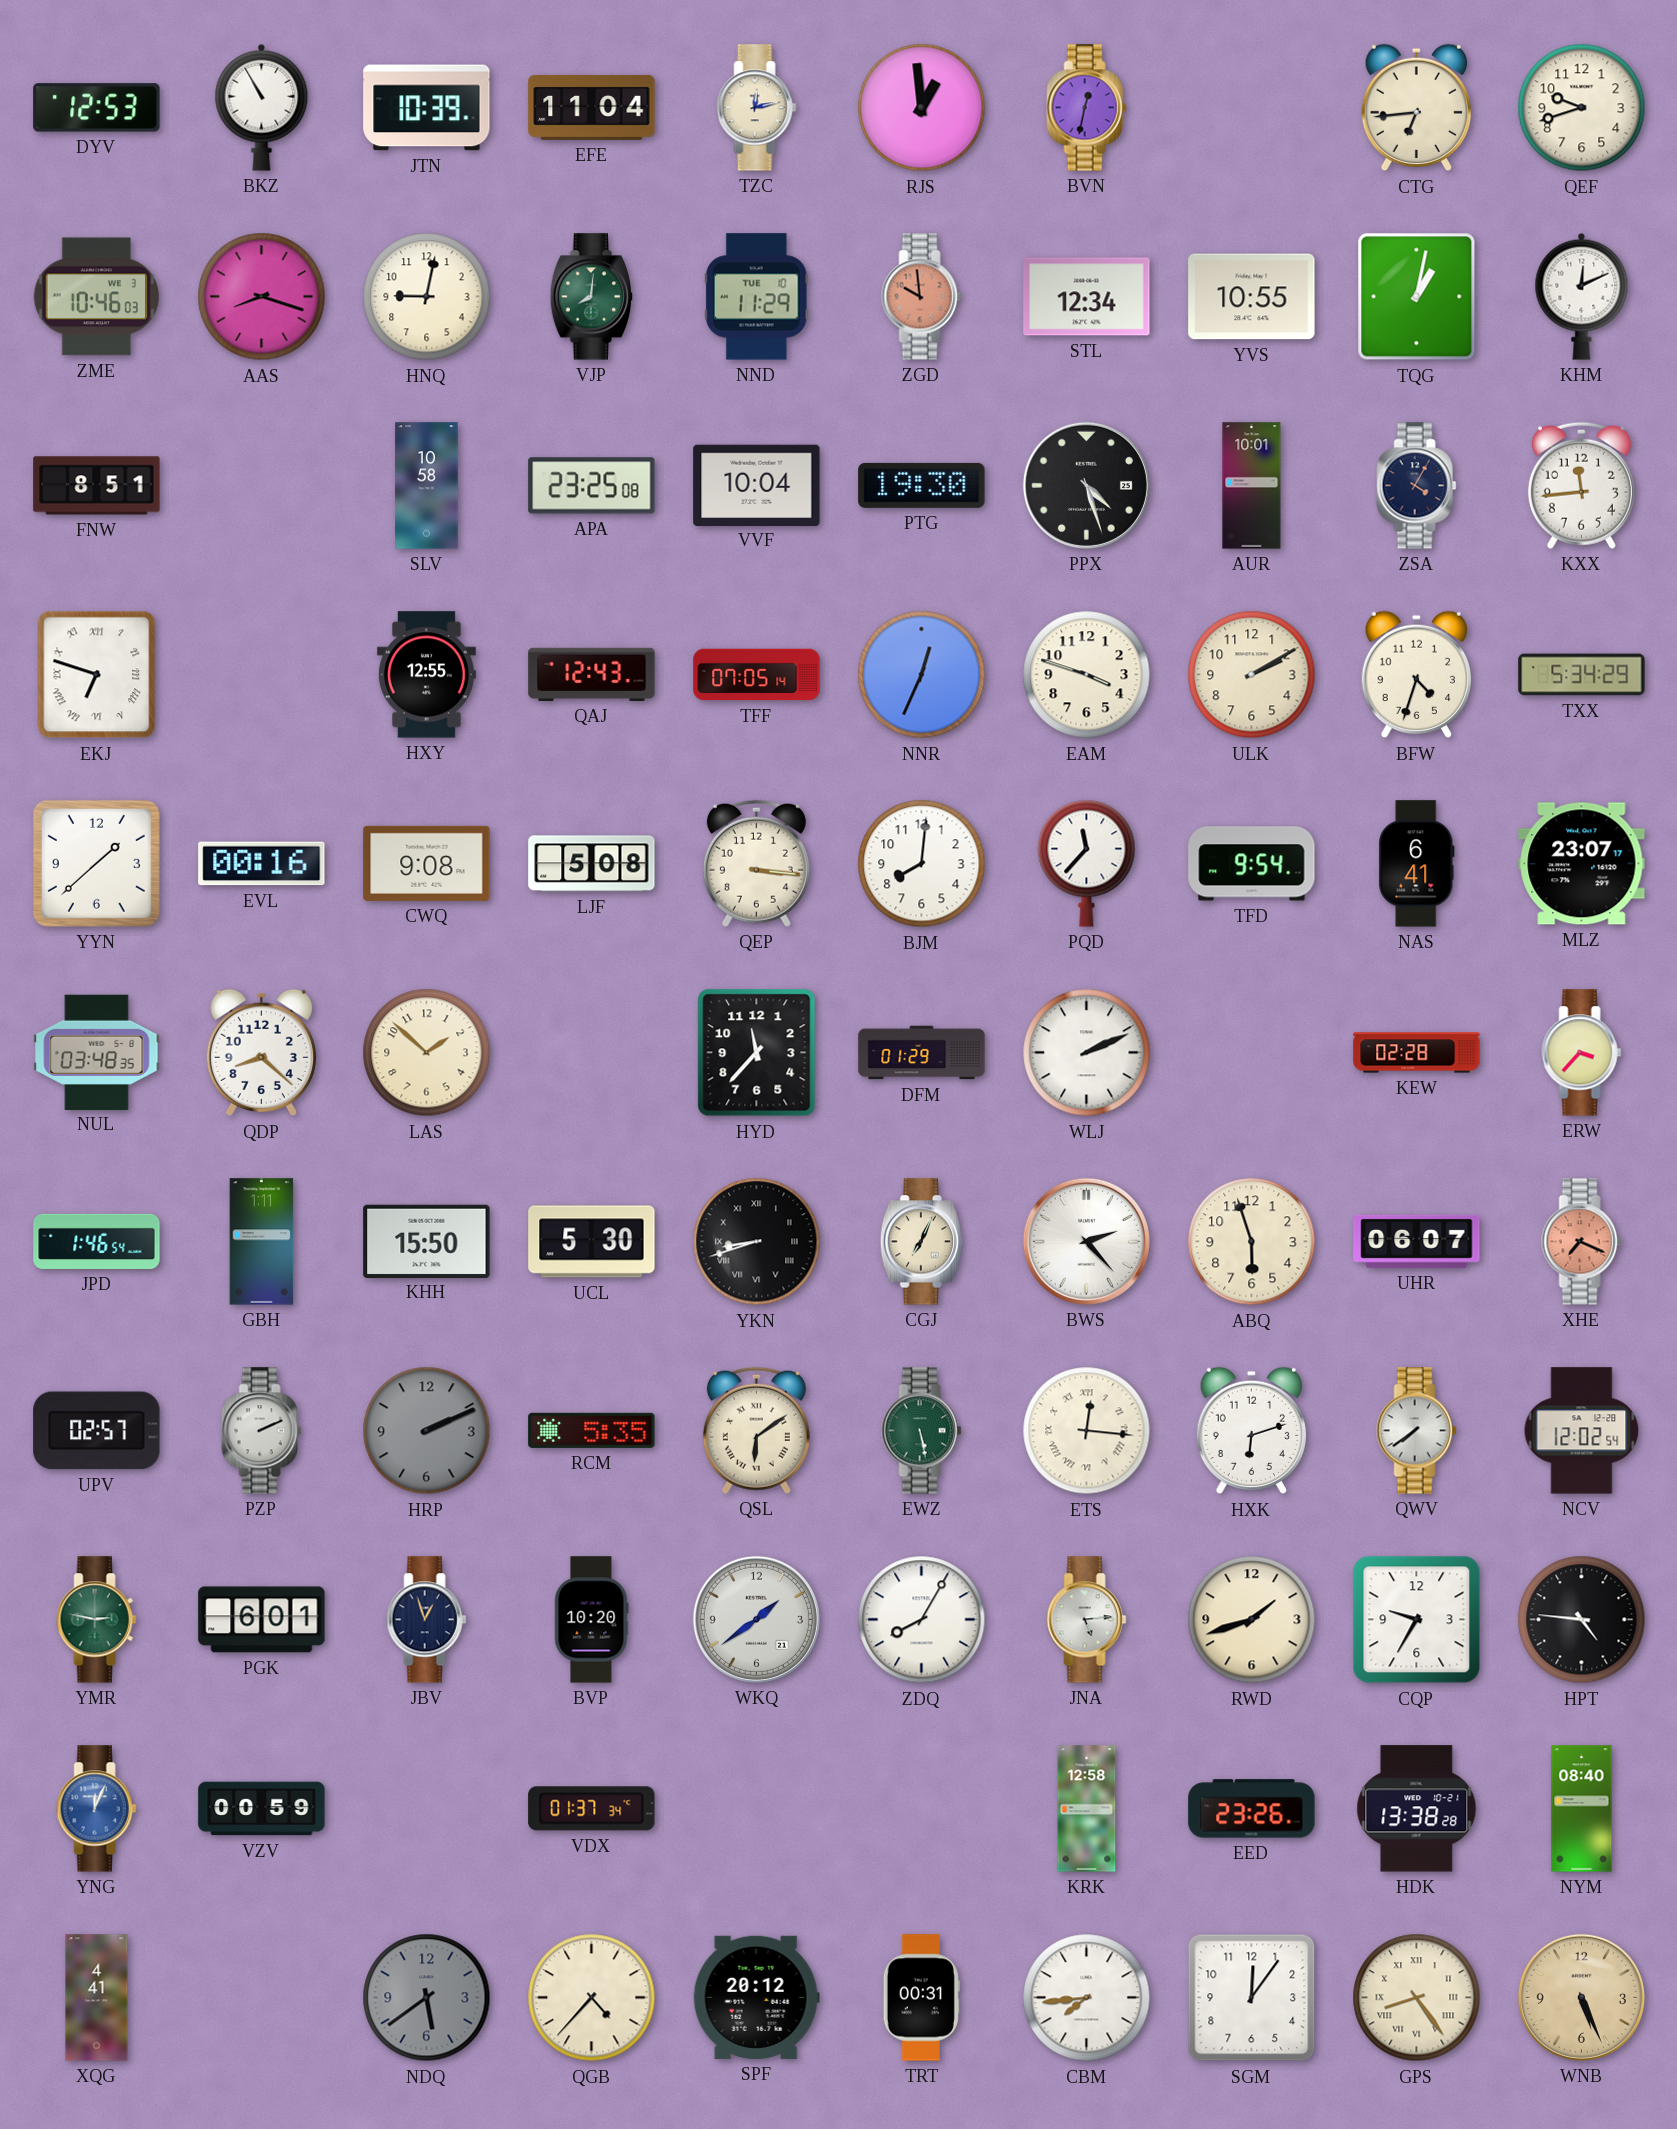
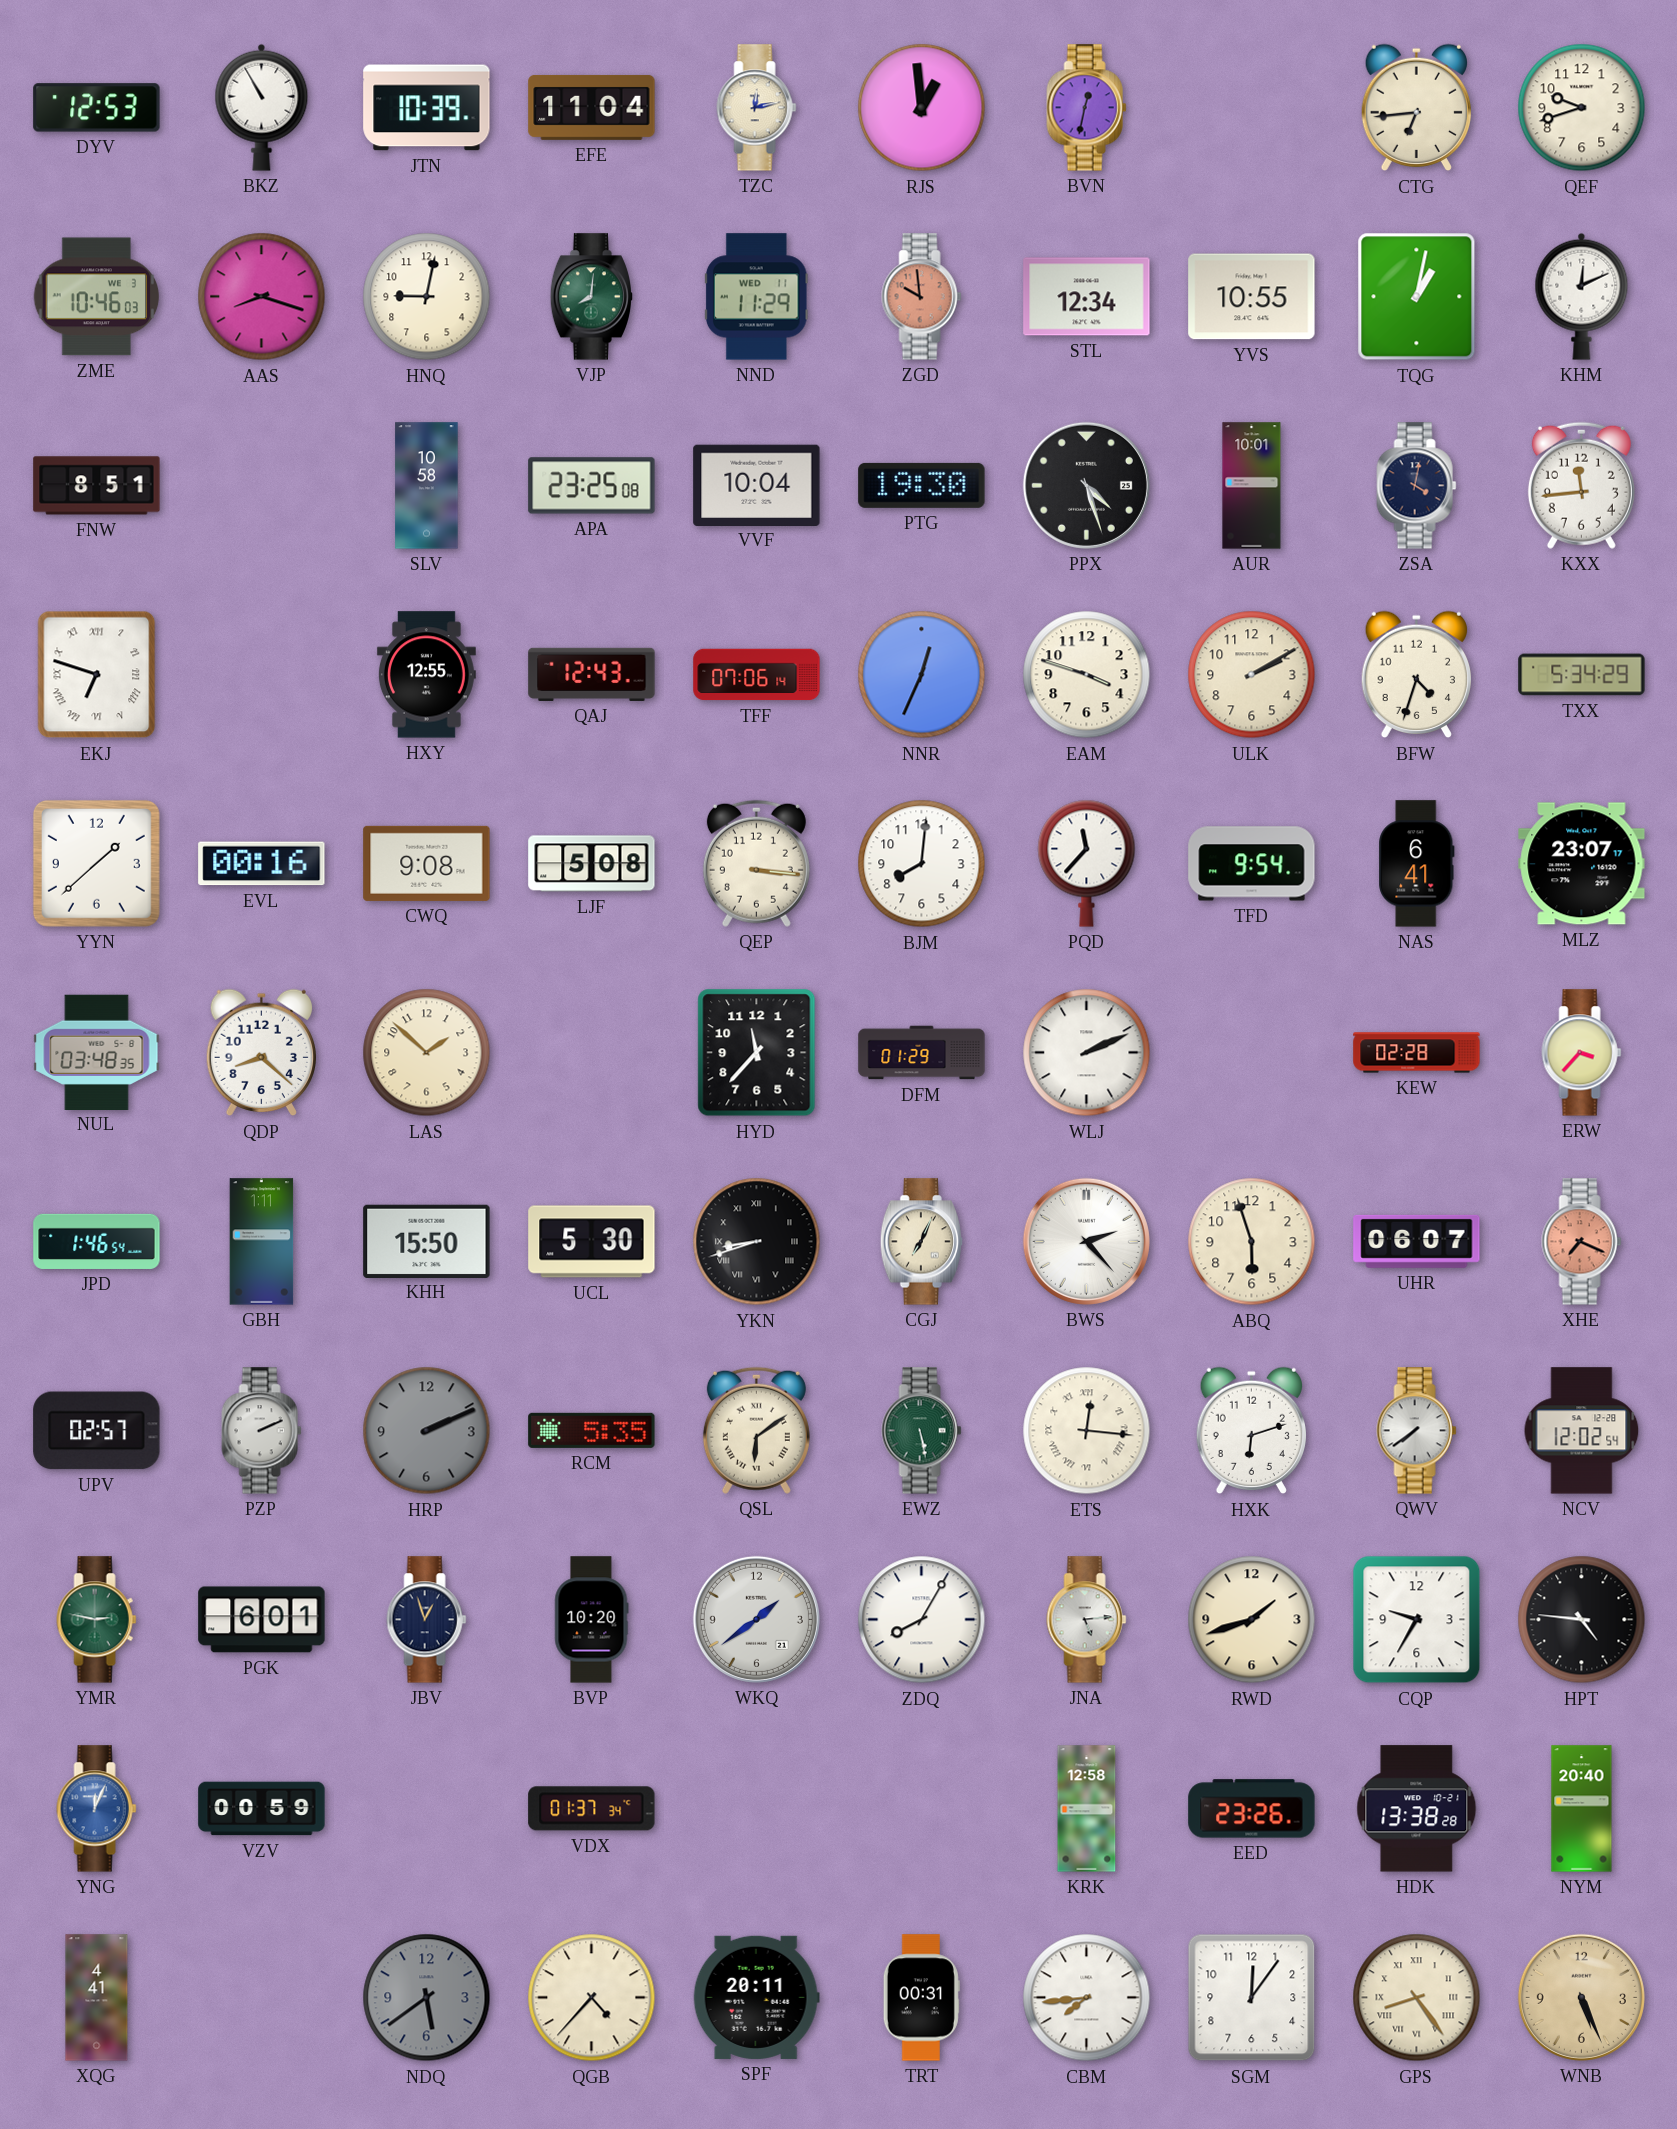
NND date: TUE 10 -> WED 11 (756, 297)
ZSA: 4:05 -> 4:02 (1417, 486)
TFF: 07:05 -> 07:06 (757, 675)
NYM: 08:40 -> 20:40 (1582, 1809)
SPF: 20:12 -> 20:11 (756, 1997)
